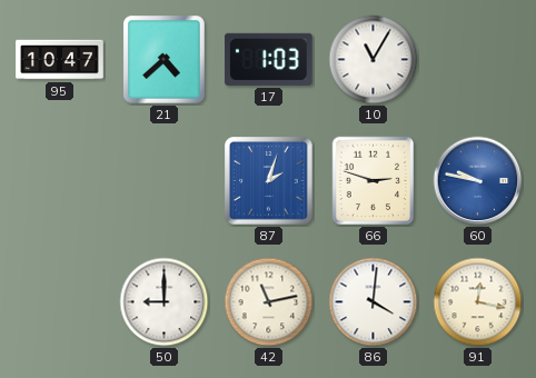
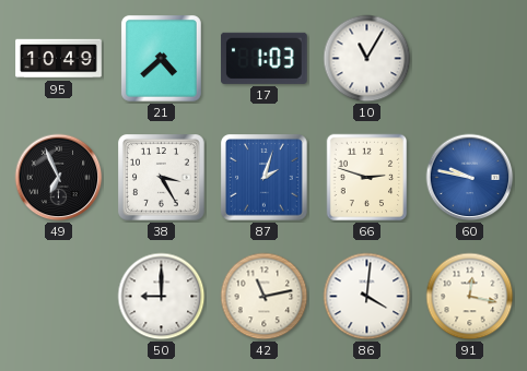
95: 10:47 -> 10:49 (59, 59)
49: none -> 6:56 (59, 178)
38: none -> 3:25 (162, 178)
